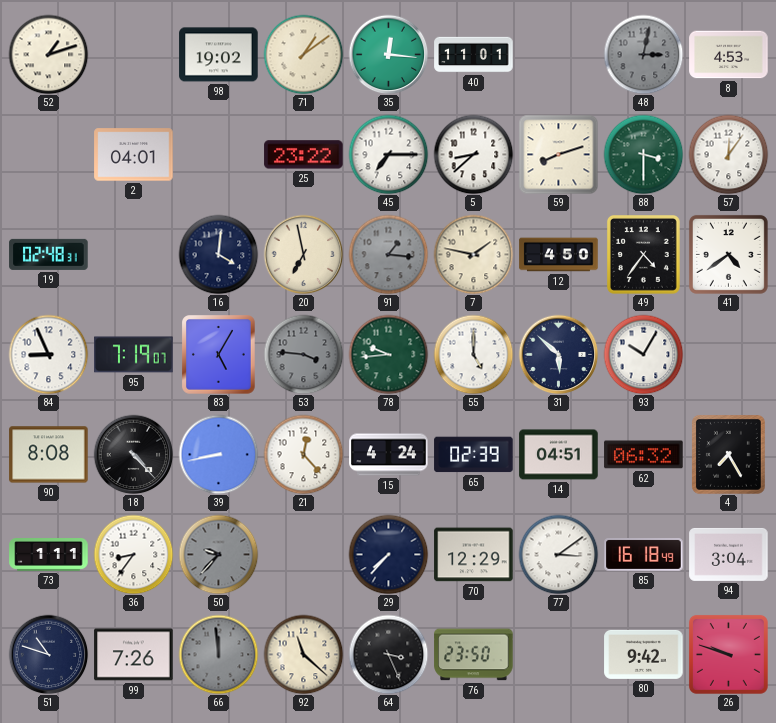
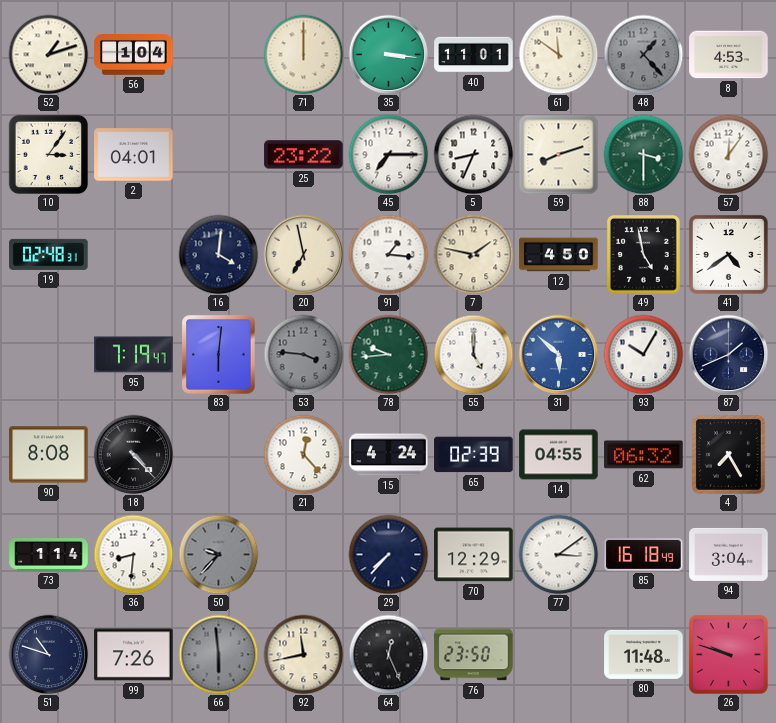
56: none -> 1:04 (134, 55)
98: 19:02 -> none (219, 55)
71: 1:09 -> 12:00 (303, 54)
35: 12:16 -> 3:16 (388, 54)
61: none -> 11:51 (558, 54)
48: 3:02 -> 1:23 (643, 54)
10: none -> 3:06 (48, 154)
5: 8:38 -> 8:34 (473, 154)
91 dial: grey -> white (388, 254)
49: 4:36 -> 4:58 (643, 255)
84: 8:56 -> none (48, 354)
95: 7:19:07 -> 7:19:47 (134, 355)
83: 5:05 -> 6:01 (219, 355)
31 dial: navy -> blue (558, 354)
87: none -> 1:41 (728, 354)
39: 8:43 -> none (218, 454)
14: 04:51 -> 04:55 (559, 455)
73: 1:11 -> 1:14 (49, 555)
36: 8:36 -> 8:31 (133, 554)
66: 11:59 -> 5:59 (218, 654)
92: 11:22 -> 11:43 (303, 654)
64: 3:26 -> 12:26 (388, 654)
80: 9:42 -> 11:48 (644, 654)
